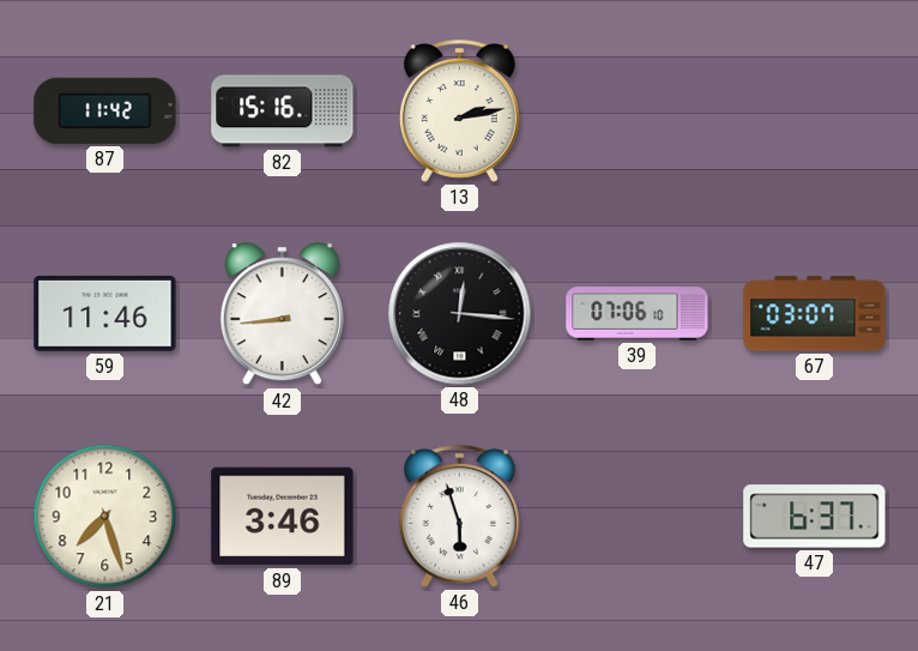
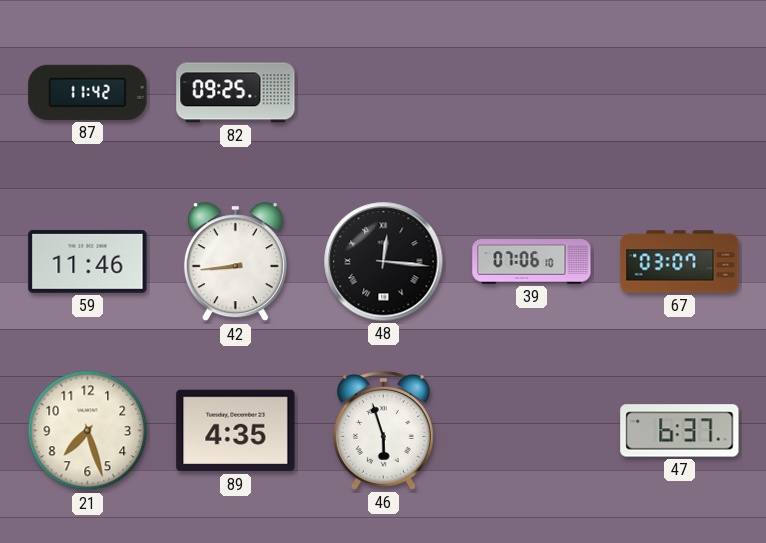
82: 15:16 -> 09:25 (236, 93)
13: 2:13 -> none (459, 111)
89: 3:46 -> 4:35 (236, 431)
